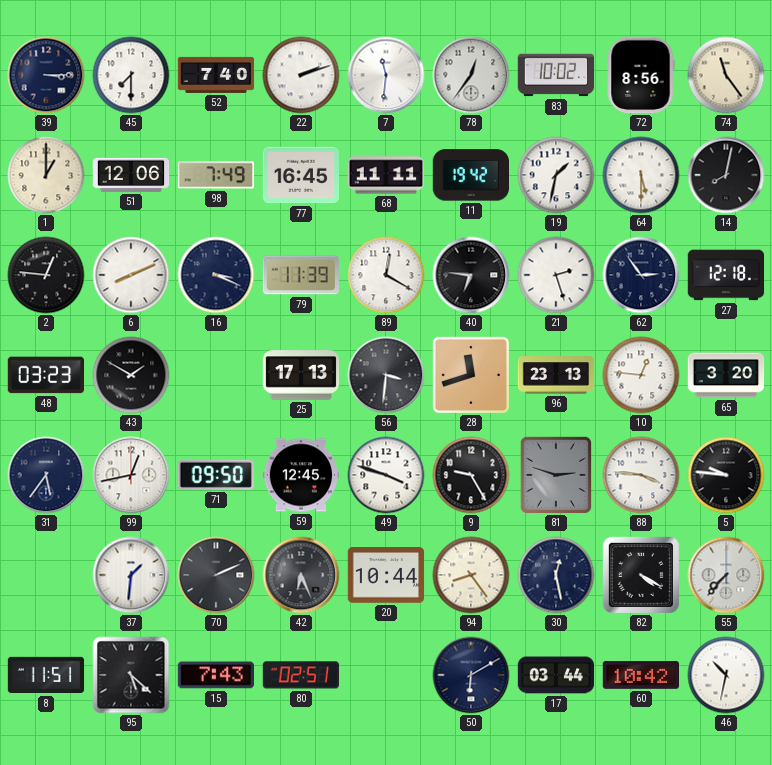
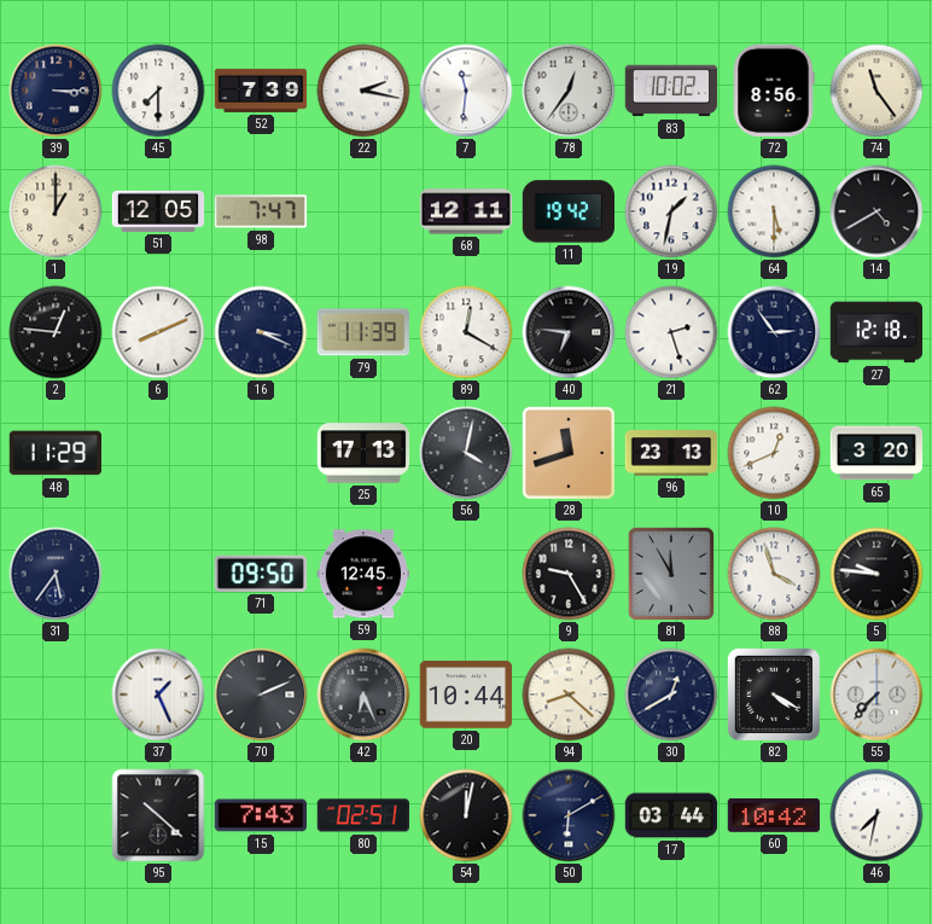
52: 7:40 -> 7:39 (261, 91)
22: 2:12 -> 2:17 (363, 91)
51: 12:06 -> 12:05 (158, 211)
98: 7:49 -> 7:47 (261, 211)
77: 16:45 -> none (301, 175)
68: 11:11 -> 12:11 (466, 211)
14: 8:02 -> 4:40 (876, 211)
48: 03:23 -> 11:29 (54, 453)
43: 1:50 -> none (131, 375)
56: 3:31 -> 4:02 (466, 453)
10: 12:46 -> 12:41 (774, 453)
99: 12:43 -> none (131, 475)
49: 3:48 -> none (386, 475)
81: 2:48 -> 11:55 (670, 574)
88: 3:46 -> 3:57 (774, 574)
37: 1:31 -> 1:26 (158, 695)
94: 8:24 -> 8:22 (569, 695)
30: 12:28 -> 12:40 (671, 695)
8: 11:51 -> none (46, 675)
95: 5:22 -> 10:22 (158, 815)
54: none -> 12:02 (466, 815)
46: 10:32 -> 7:32 (876, 815)
